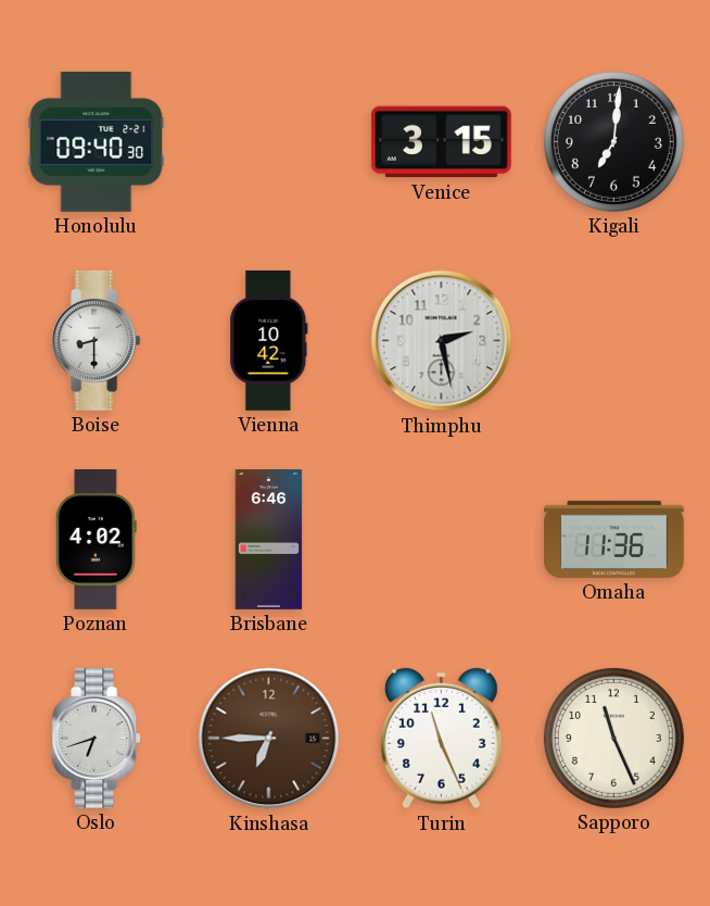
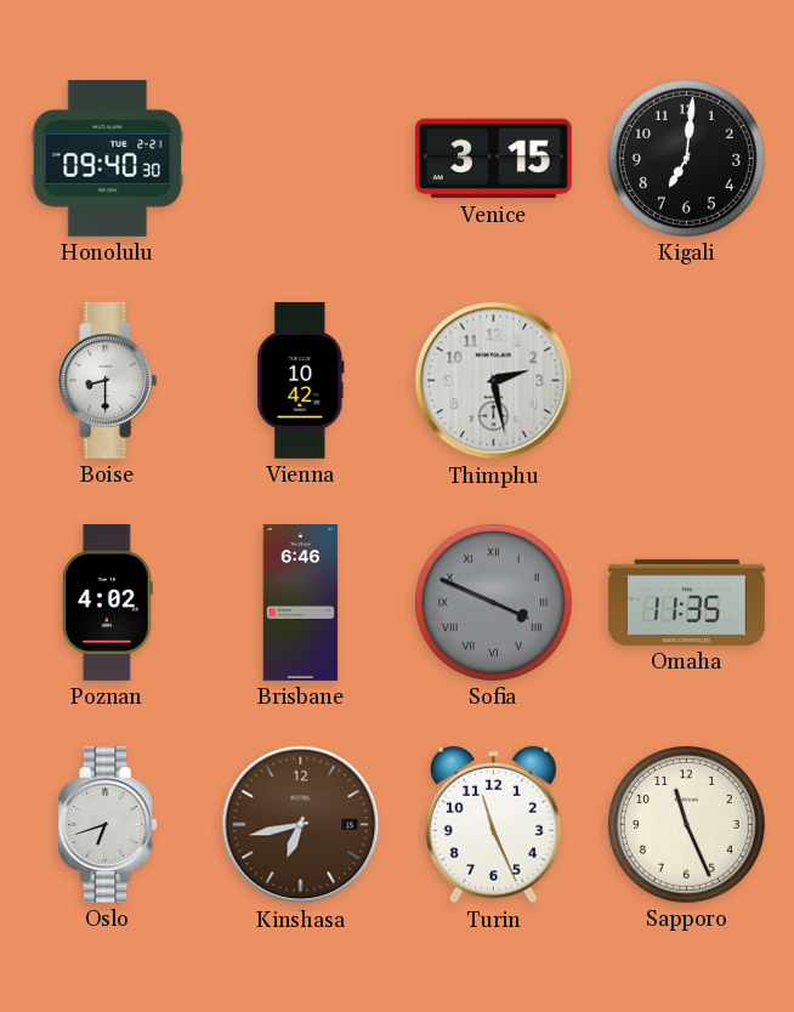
Sofia: none -> 3:49 (493, 602)
Omaha: 11:36 -> 11:35 (687, 602)
Kinshasa: 6:45 -> 6:43 (301, 825)
